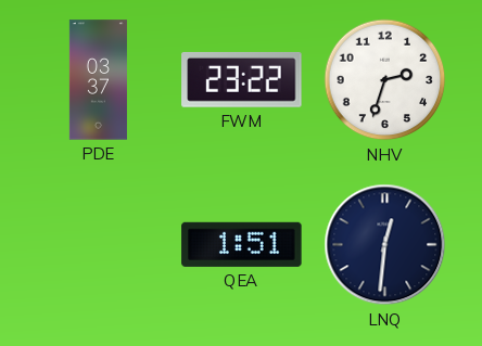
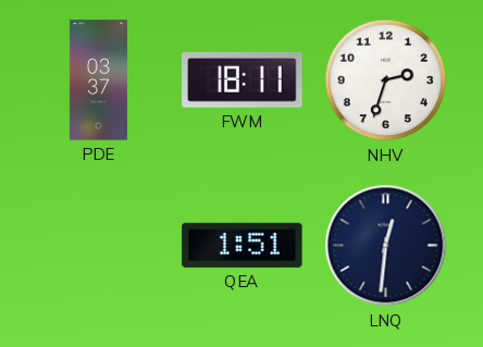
FWM: 23:22 -> 18:11 (243, 79)
